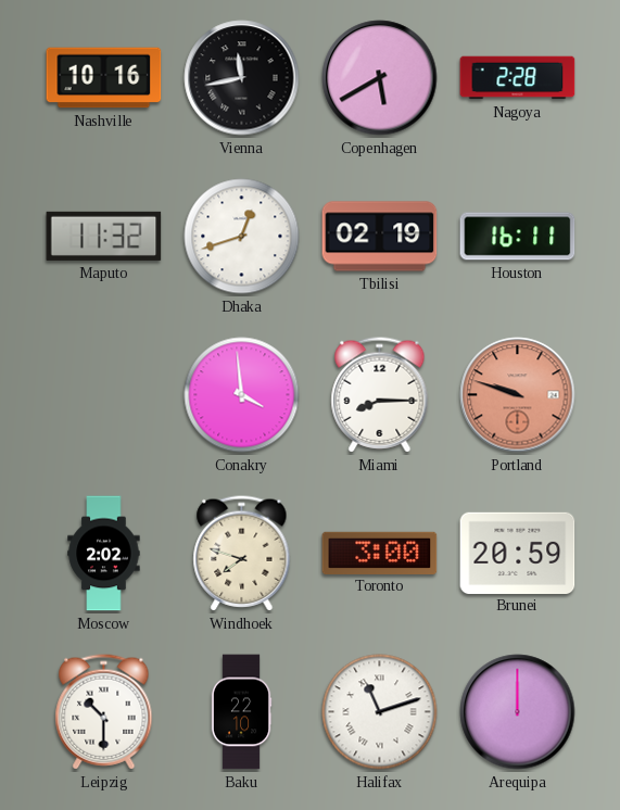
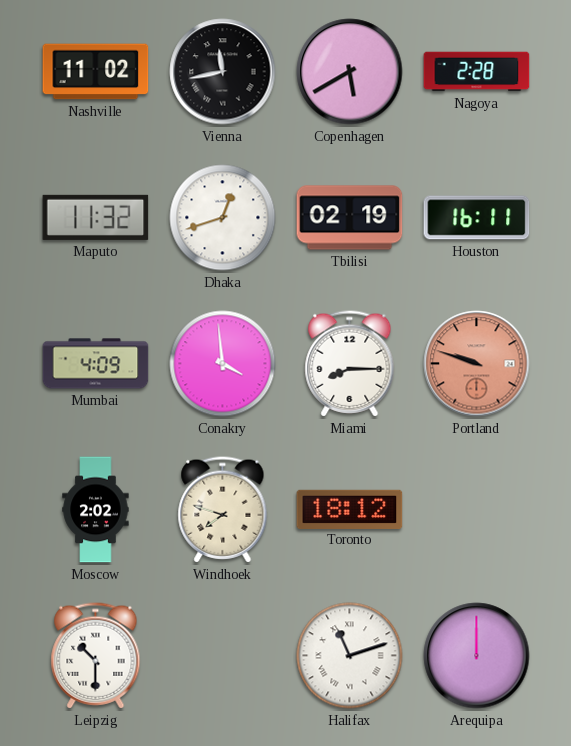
Nashville: 10:16 -> 11:02 (96, 72)
Mumbai: none -> 4:09 (96, 364)
Toronto: 3:00 -> 18:12 (350, 509)
Brunei: 20:59 -> none (518, 553)
Baku: 22:10 -> none (241, 712)
